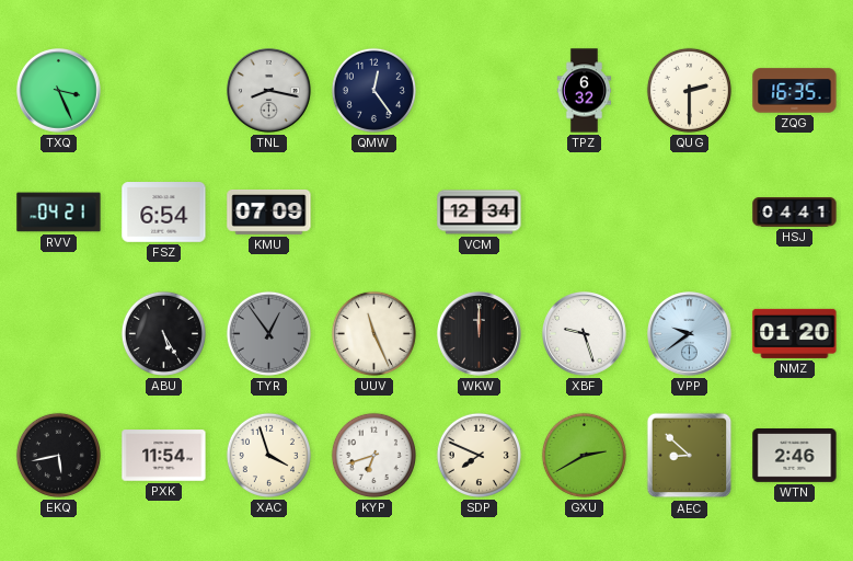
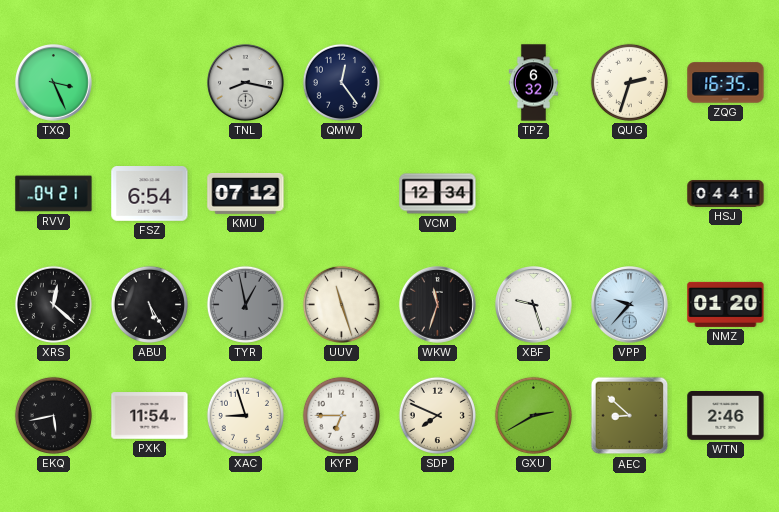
QUG: 2:30 -> 2:33 (629, 82)
KMU: 07:09 -> 07:12 (246, 194)
XRS: none -> 12:22 (53, 304)
TYR: 12:54 -> 12:58 (245, 304)
UUV: 11:26 -> 11:27 (341, 304)
WKW: 12:00 -> 11:33 (438, 305)
VPP: 9:39 -> 9:37 (630, 305)
XAC: 3:57 -> 8:57 (245, 415)
KYP: 6:42 -> 6:45 (341, 415)
